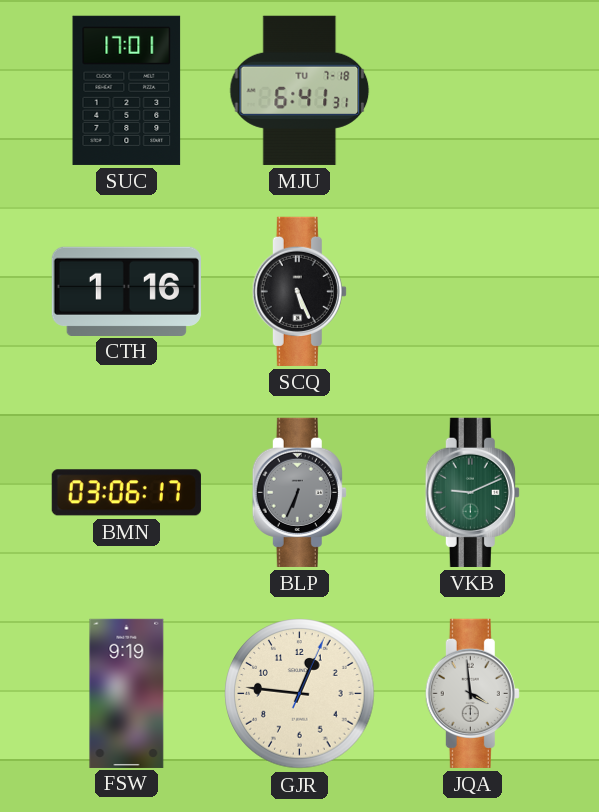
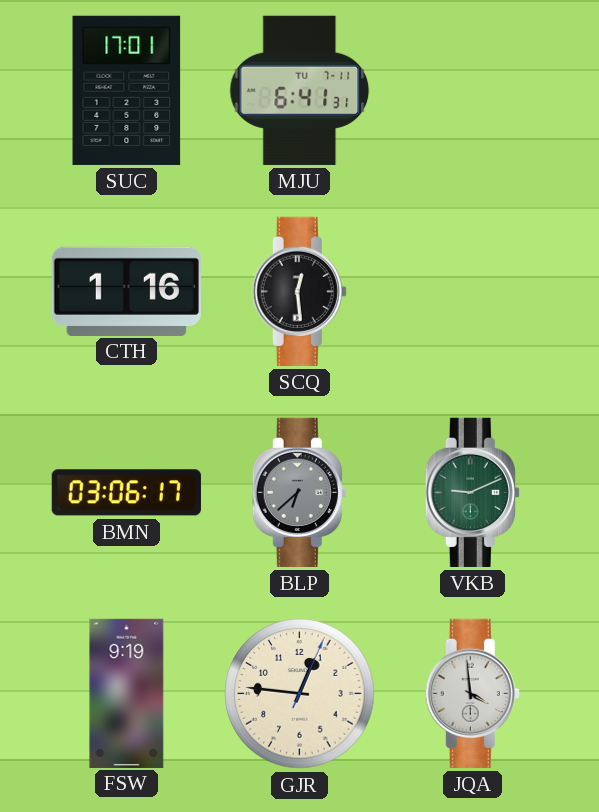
MJU date: TU 7-18 -> TU 7-11 (300, 90)
SCQ: 5:26 -> 12:29 (299, 291)
BLP: 6:34 -> 6:38 (299, 492)
